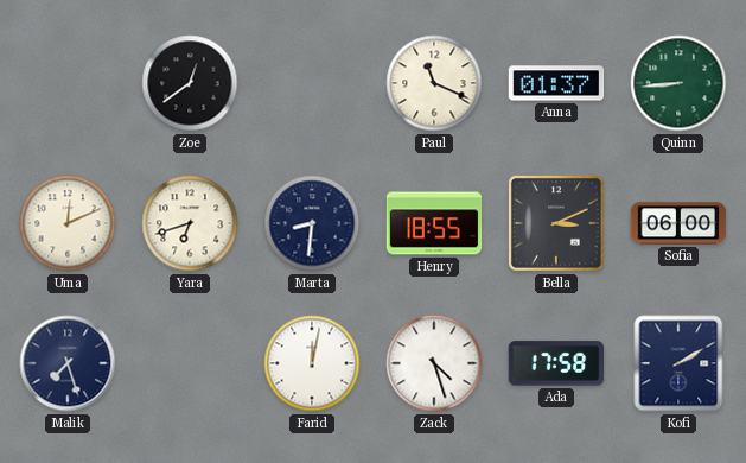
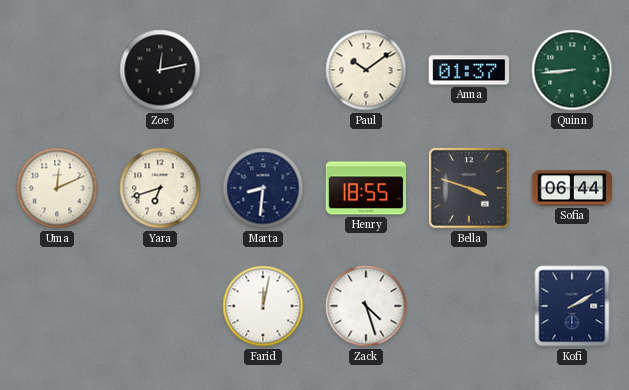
Zoe: 12:39 -> 12:13 (160, 70)
Paul: 11:19 -> 10:09 (366, 70)
Bella: 3:11 -> 3:48 (469, 188)
Sofia: 06:00 -> 06:44 (572, 188)
Malik: 7:27 -> none (68, 363)
Ada: 17:58 -> none (556, 363)
